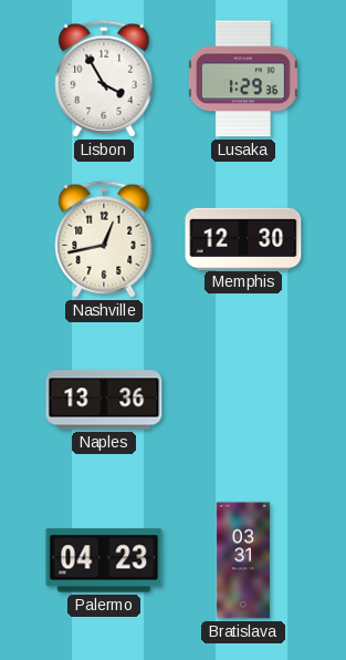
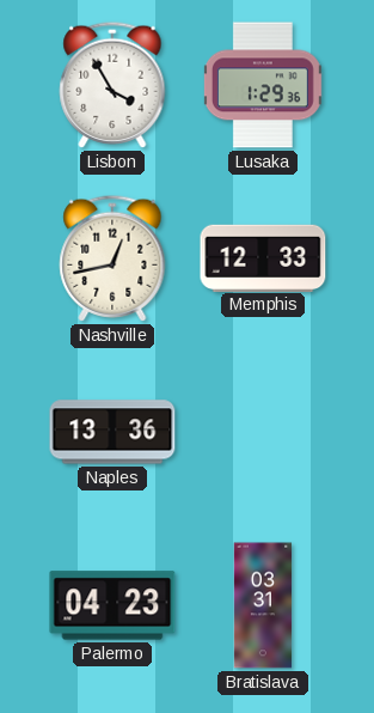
Memphis: 12:30 -> 12:33 (263, 257)
